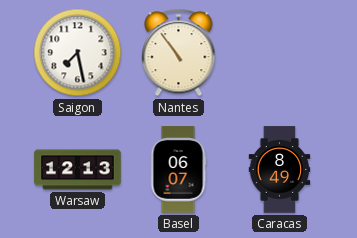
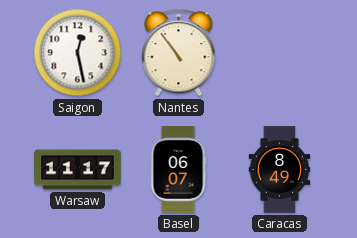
Saigon: 7:28 -> 12:28 (78, 53)
Warsaw: 12:13 -> 11:17 (78, 170)
